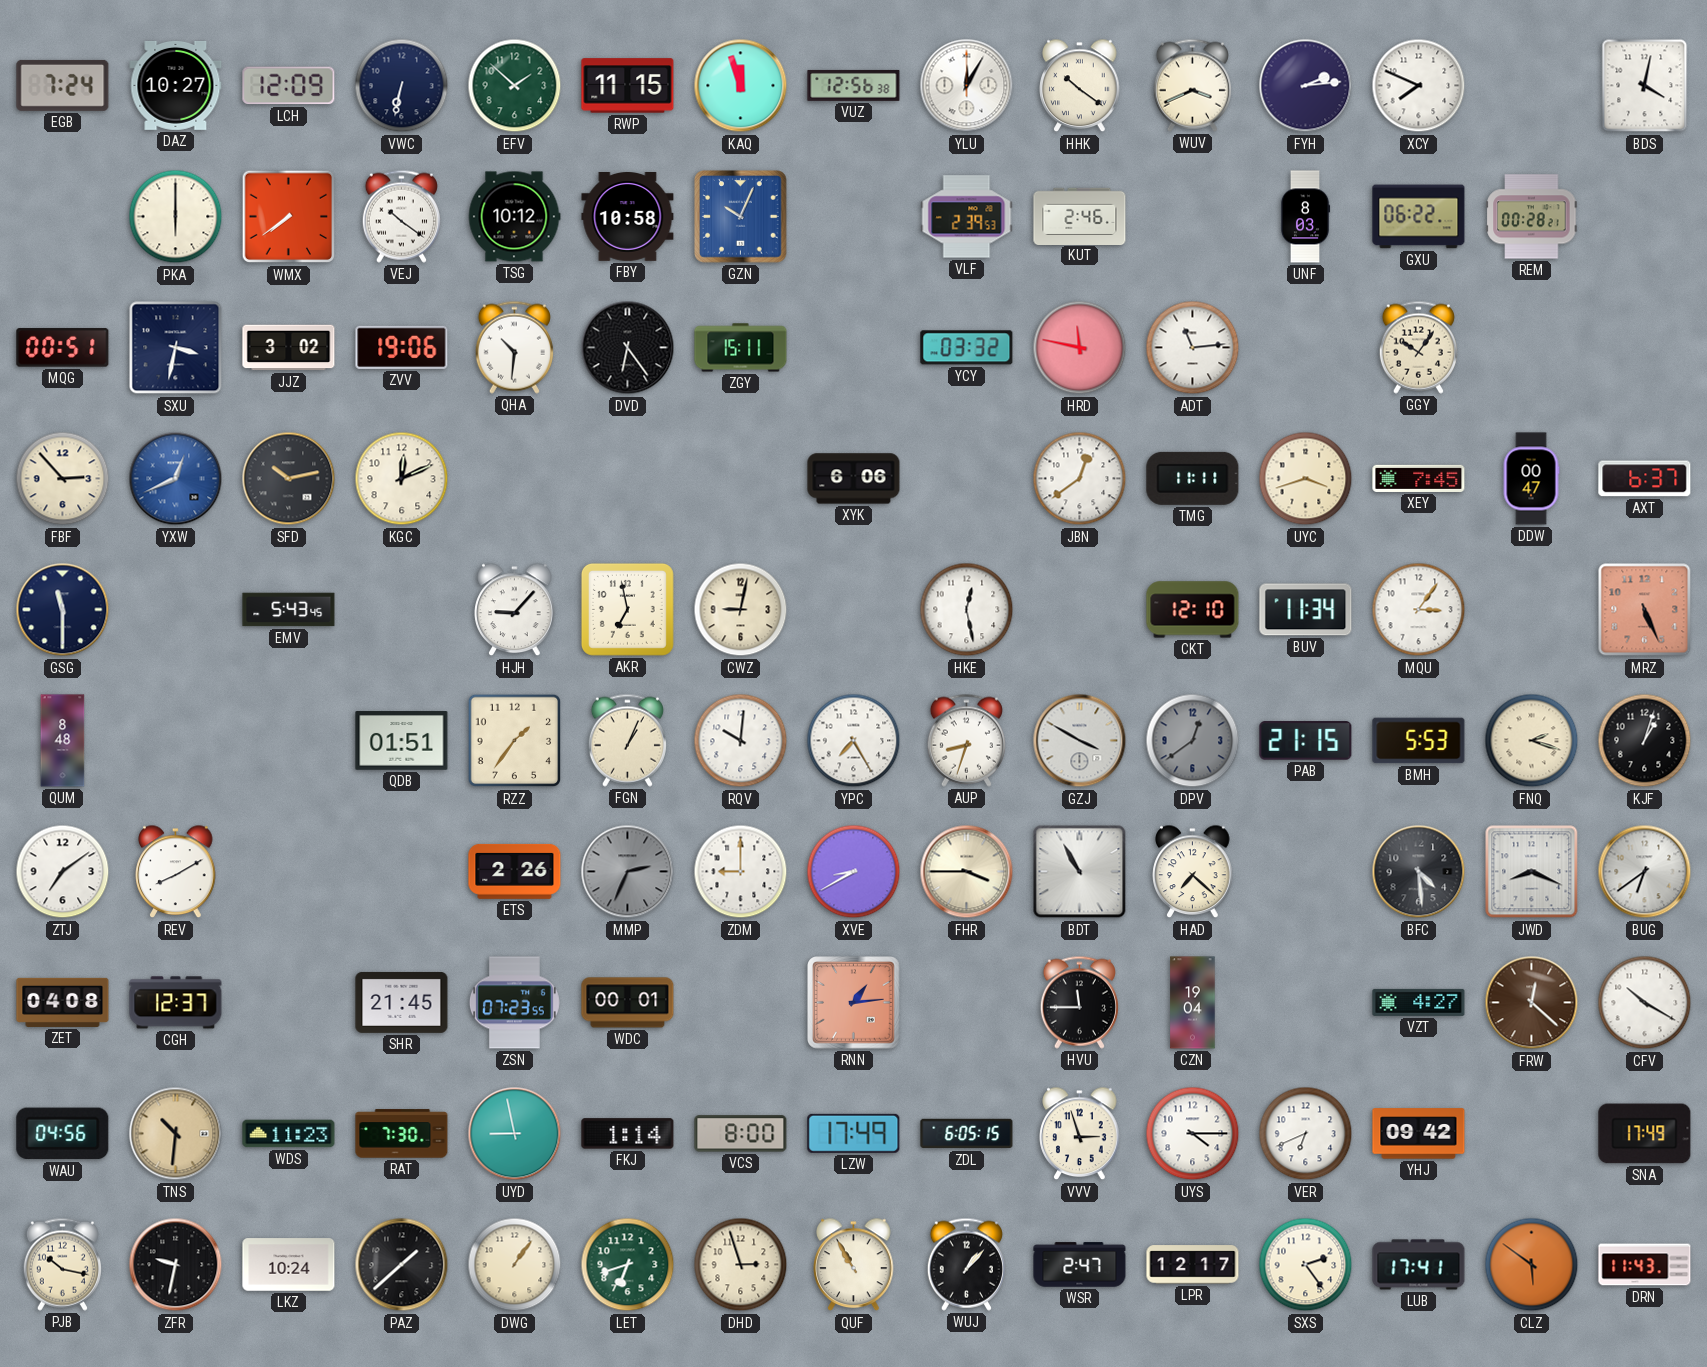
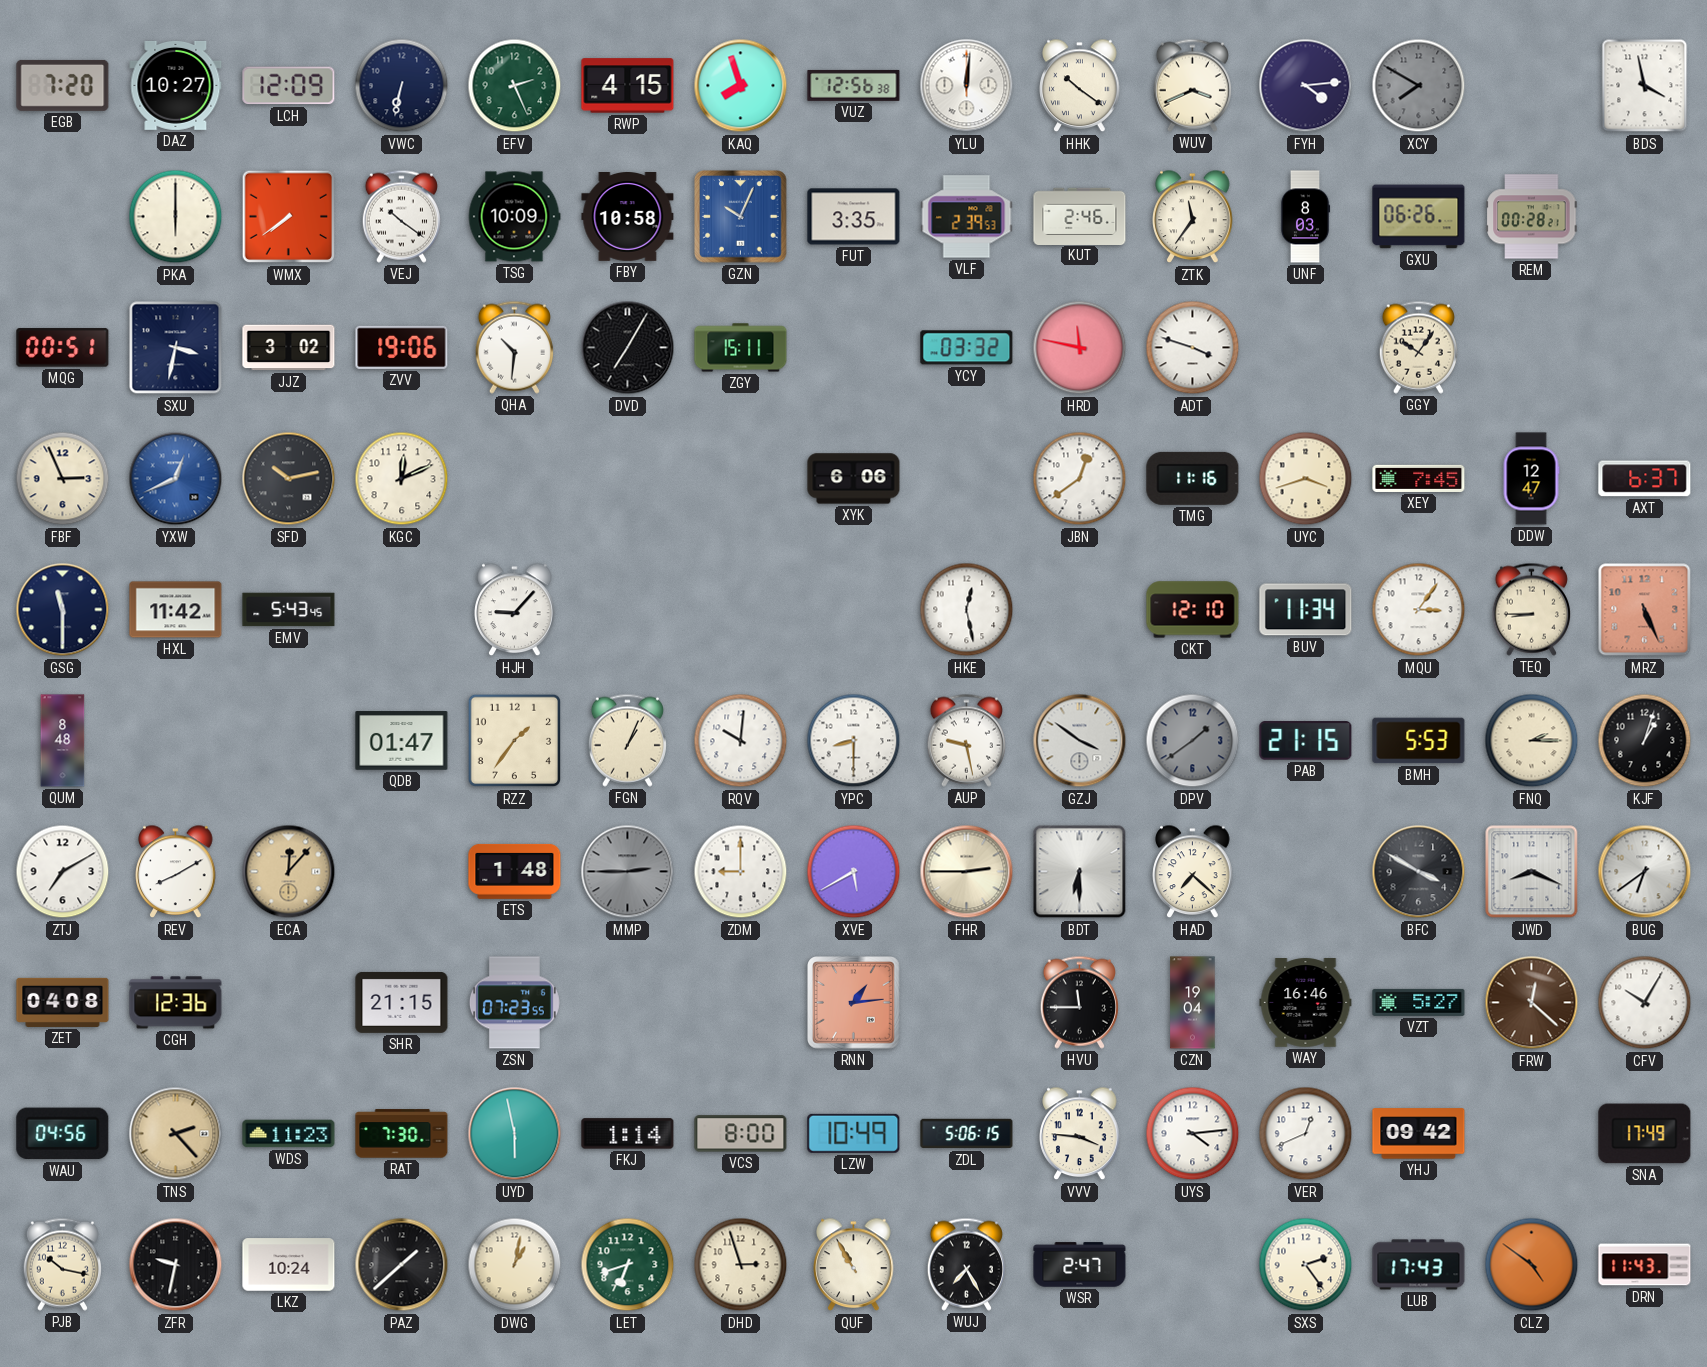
EGB: 7:24 -> 7:20 (63, 85)
EFV: 1:52 -> 2:26 (515, 86)
RWP: 11:15 -> 4:15 (628, 86)
KAQ: 11:57 -> 7:57 (741, 86)
YLU: 12:05 -> 12:01 (967, 86)
FYH: 2:14 -> 4:14 (1306, 86)
XCY: 7:49 -> 7:50 (1419, 86)
XCY dial: white -> grey (1419, 86)
BDS: 4:02 -> 3:58 (1645, 86)
TSG: 10:12 -> 10:09 (514, 217)
FUT: none -> 3:35 (854, 217)
ZTK: none -> 11:36 (1193, 217)
GXU: 06:22 -> 06:26 (1419, 217)
DVD: 6:24 -> 7:05 (628, 348)
ADT: 11:14 -> 3:48 (1193, 348)
FBF: 2:53 -> 2:56 (63, 479)
TMG: 11:11 -> 11:16 (1193, 478)
DDW: 00:47 -> 12:47 (1531, 479)
HXL: none -> 11:42 (176, 610)
AKR: 6:58 -> none (627, 609)
CWZ: 9:02 -> none (741, 610)
TEQ: none -> 8:45 (1531, 609)
QDB: 01:51 -> 01:47 (402, 741)
YPC: 7:25 -> 8:30 (854, 741)
AUP: 8:33 -> 9:28 (966, 740)
GZJ: 3:50 -> 3:51 (1080, 741)
DPV: 12:39 -> 1:39 (1193, 741)
FNQ: 2:18 -> 2:15 (1532, 741)
ZTJ: 7:09 -> 7:10 (63, 872)
ECA: none -> 12:07 (289, 872)
ETS: 2:26 -> 1:48 (515, 871)
MMP: 2:34 -> 2:45 (628, 872)
XVE: 8:40 -> 5:40 (854, 872)
FHR: 3:45 -> 2:45 (967, 872)
BDT: 10:55 -> 6:30 (1080, 872)
BFC: 4:29 -> 3:50 (1419, 872)
CGH: 12:37 -> 12:36 (176, 1003)
SHR: 21:45 -> 21:15 (402, 1002)
WDC: 00:01 -> none (628, 1003)
WAY: none -> 16:46 (1306, 1003)
VZT: 4:27 -> 5:27 (1419, 1002)
CFV: 10:20 -> 10:05 (1645, 1003)
TNS: 10:31 -> 2:23 (176, 1134)
UYD: 8:58 -> 5:58 (515, 1134)
LZW: 17:49 -> 10:49 (854, 1133)
ZDL: 6:05 -> 5:06 (967, 1134)
VVV: 2:57 -> 3:46 (1080, 1134)
UYS: 4:15 -> 4:14 (1193, 1134)
VER: 6:41 -> 12:41 (1306, 1134)
DWG: 1:06 -> 1:02 (515, 1265)
WUJ: 1:07 -> 7:25 (966, 1264)
LPR: 12:17 -> none (1193, 1265)
LUB: 17:41 -> 17:43 (1419, 1265)
CLZ: 5:51 -> 4:51 (1532, 1265)
